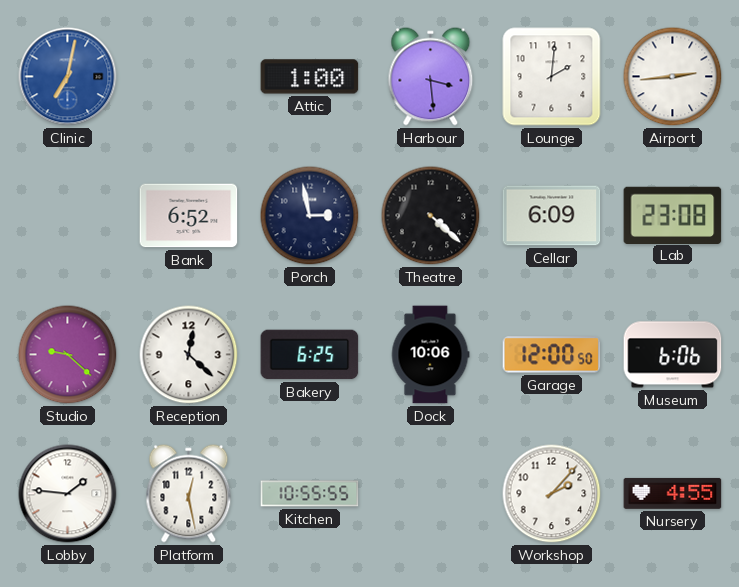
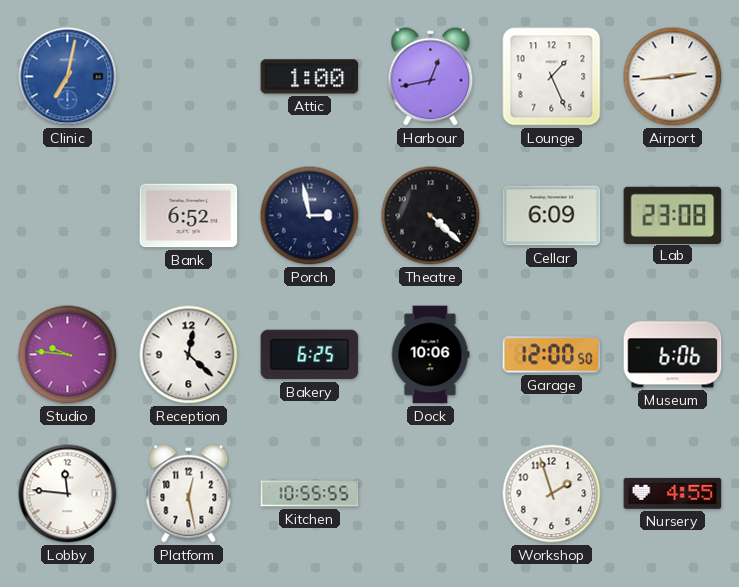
Harbour: 3:29 -> 12:43 (431, 77)
Lounge: 2:01 -> 1:26 (552, 77)
Studio: 9:22 -> 9:46 (68, 355)
Lobby: 1:46 -> 11:46 (68, 494)
Workshop: 2:07 -> 1:57 (552, 494)
